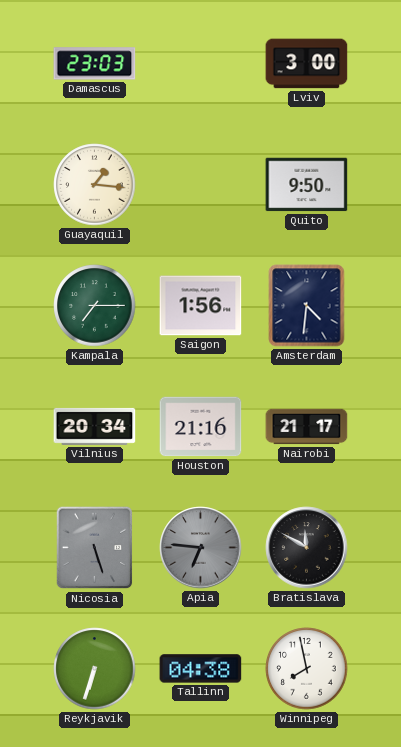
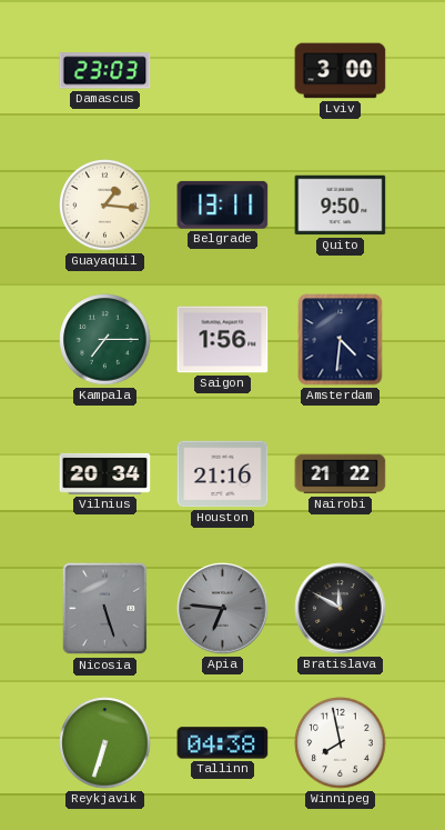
Belgrade: none -> 13:11 (223, 204)
Nairobi: 21:17 -> 21:22 (341, 474)
